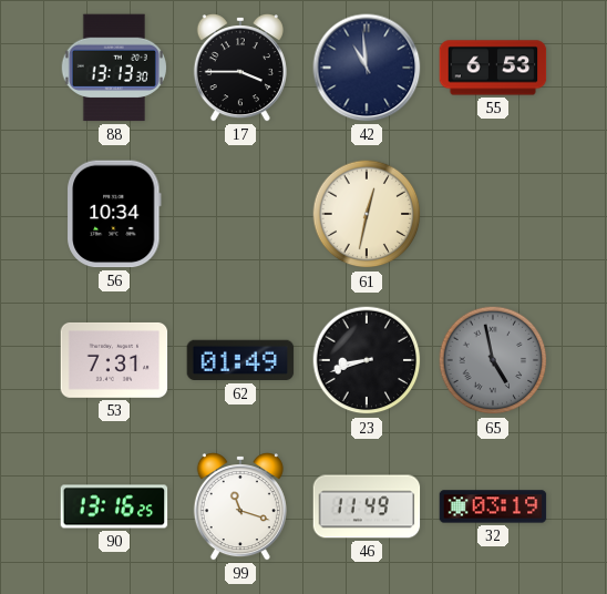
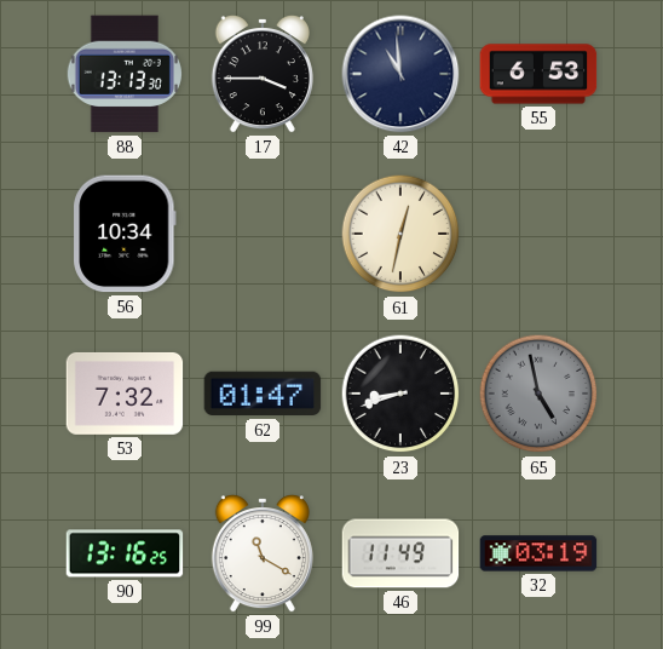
53: 7:31 -> 7:32 (125, 394)
62: 01:49 -> 01:47 (263, 394)
99: 11:18 -> 11:20 (263, 555)
